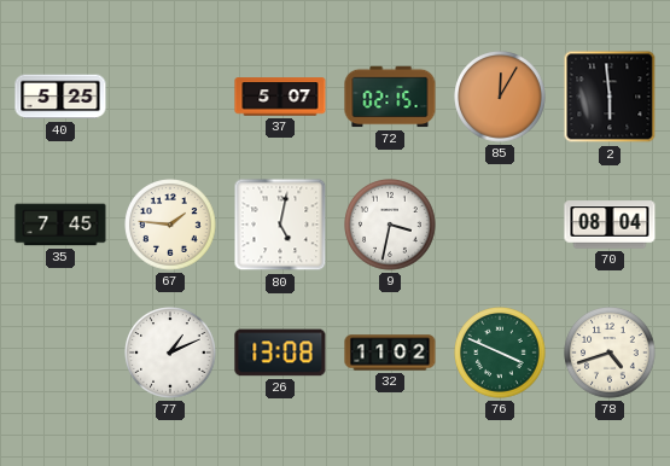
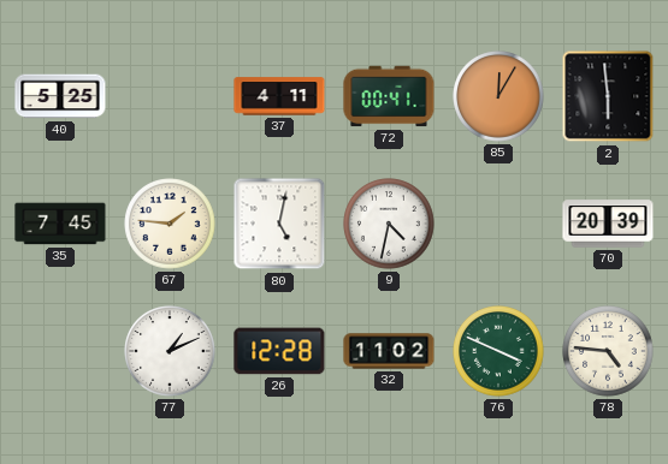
37: 5:07 -> 4:11 (279, 96)
72: 02:15 -> 00:41 (389, 96)
9: 3:32 -> 4:32 (389, 224)
70: 08:04 -> 20:39 (608, 224)
26: 13:08 -> 12:28 (279, 351)
78: 4:42 -> 4:46 (608, 351)
